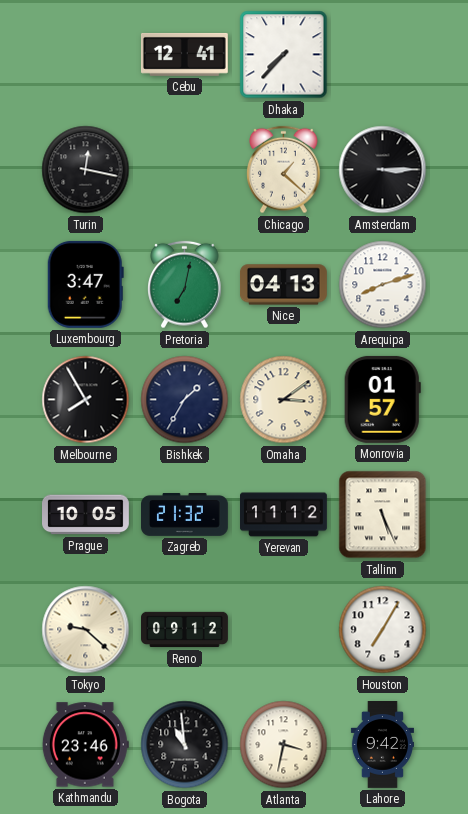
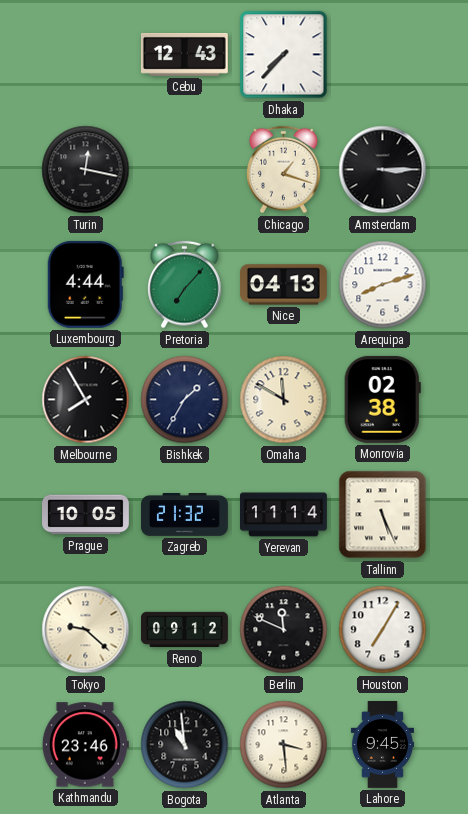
Cebu: 12:41 -> 12:43 (184, 54)
Chicago: 1:22 -> 1:18 (284, 170)
Luxembourg: 3:47 -> 4:44 (85, 284)
Pretoria: 7:02 -> 7:07 (185, 285)
Omaha: 3:09 -> 11:50 (284, 400)
Monrovia: 01:57 -> 02:38 (382, 399)
Yerevan: 11:12 -> 11:14 (284, 515)
Berlin: none -> 11:49 (284, 630)
Atlanta: 3:32 -> 3:29 (284, 745)
Lahore: 9:42 -> 9:45 (382, 745)
